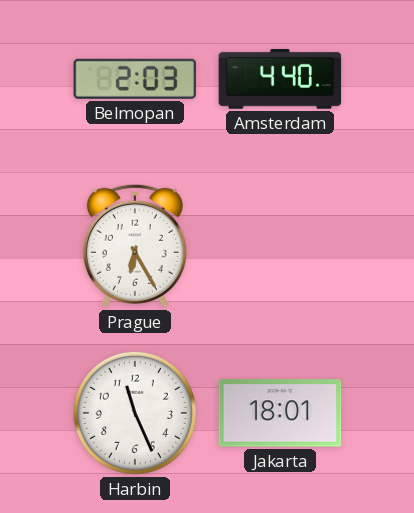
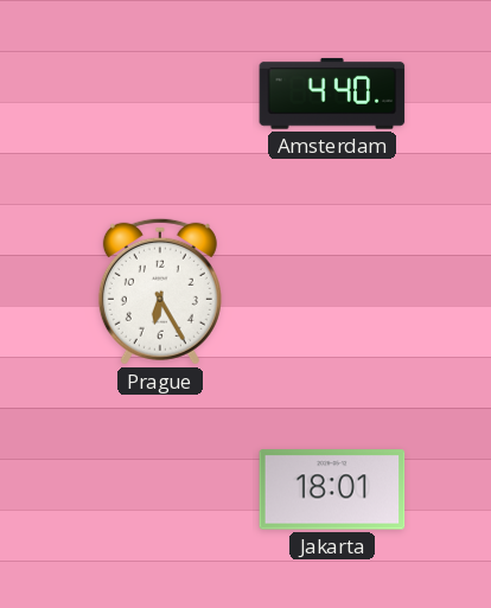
Belmopan: 2:03 -> none (135, 79)
Harbin: 11:26 -> none (135, 413)
